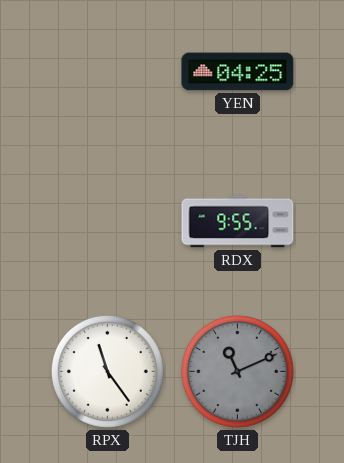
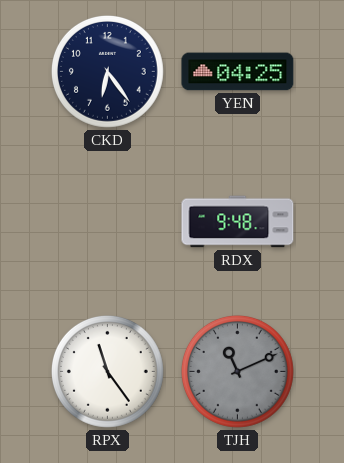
CKD: none -> 6:24 (107, 71)
RDX: 9:55 -> 9:48 (238, 222)
